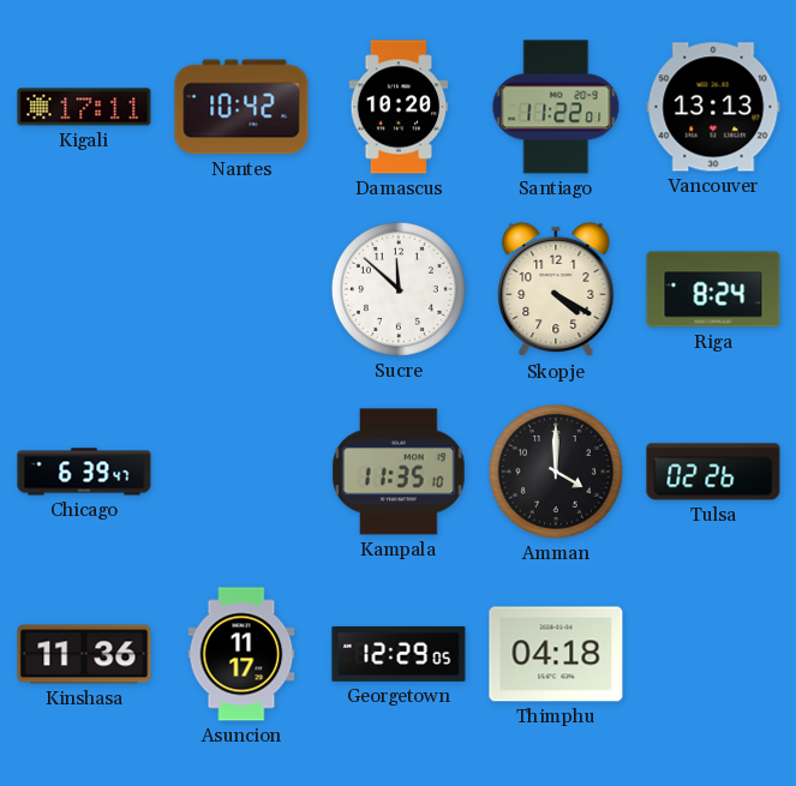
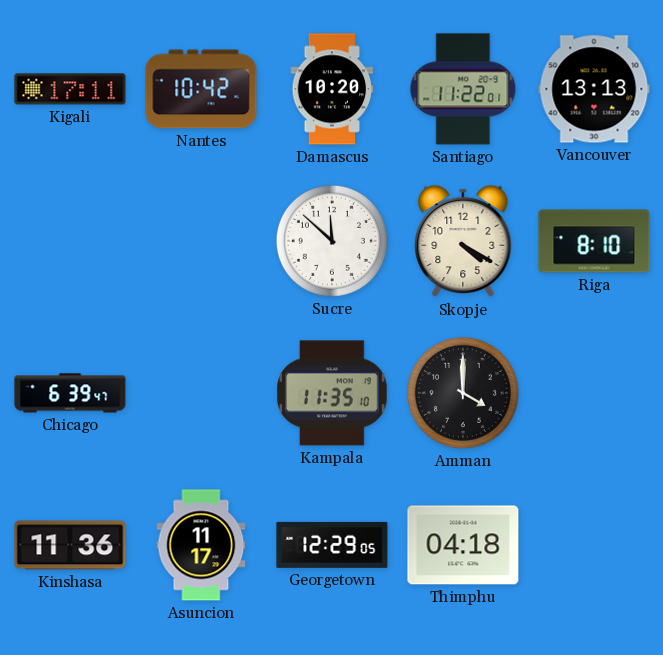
Riga: 8:24 -> 8:10 (594, 241)
Tulsa: 02:26 -> none (713, 472)
